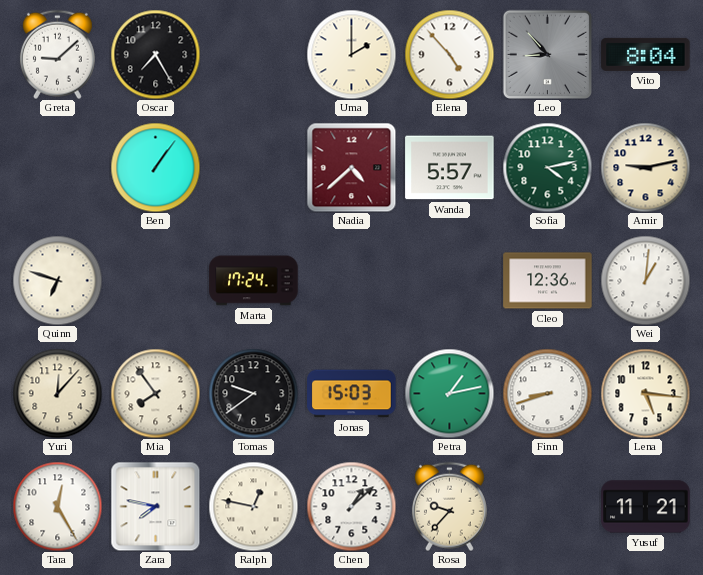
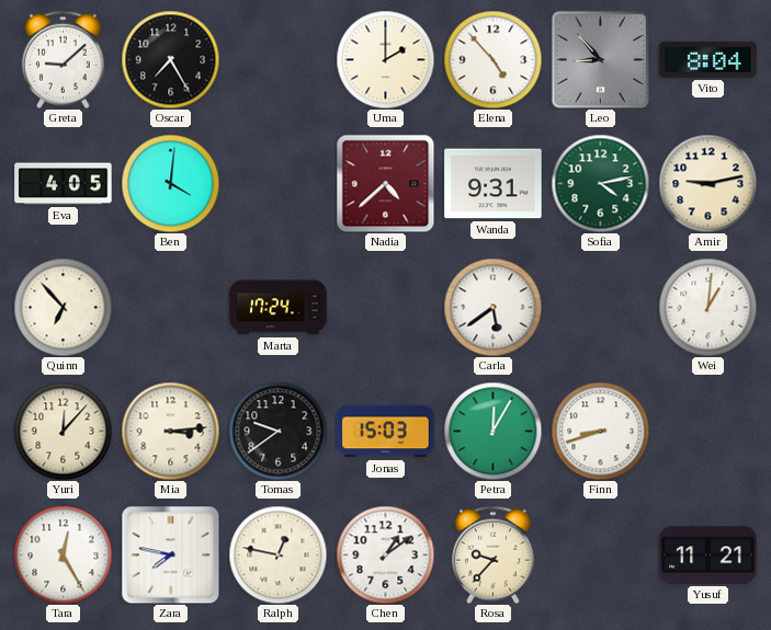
Eva: none -> 4:05 (64, 184)
Ben: 1:06 -> 4:01 (170, 183)
Wanda: 5:57 -> 9:31 (494, 184)
Quinn: 6:48 -> 6:53 (63, 307)
Carla: none -> 5:39 (492, 307)
Cleo: 12:36 -> none (548, 281)
Mia: 7:54 -> 3:14 (170, 431)
Petra: 1:13 -> 12:05 (492, 431)
Lena: 5:16 -> none (645, 393)
Chen: 1:08 -> 1:09 (385, 554)
